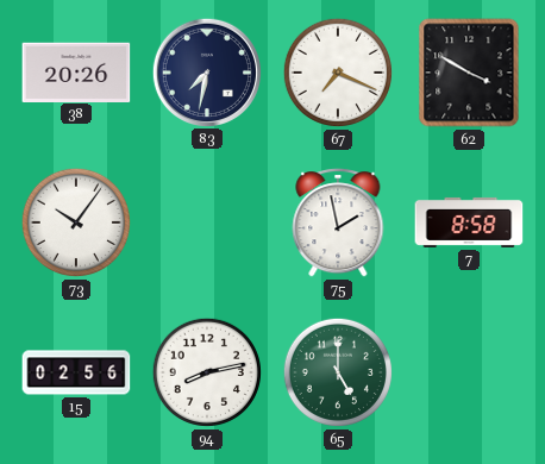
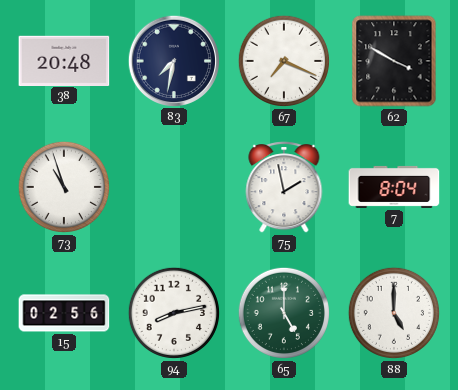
38: 20:26 -> 20:48 (64, 60)
73: 10:06 -> 10:57 (64, 187)
7: 8:58 -> 8:04 (394, 187)
88: none -> 5:00 (394, 313)
